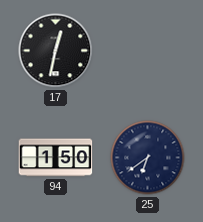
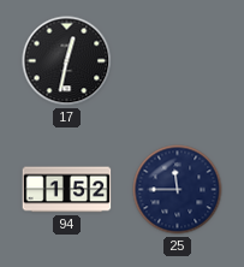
94: 1:50 -> 1:52 (67, 190)
25: 6:39 -> 11:45 (178, 190)
